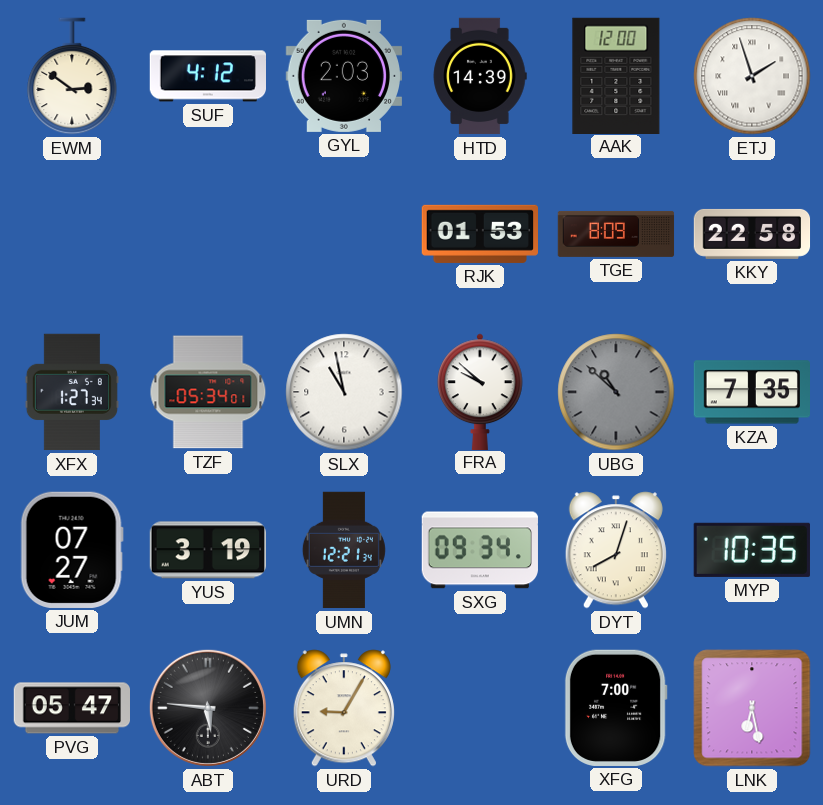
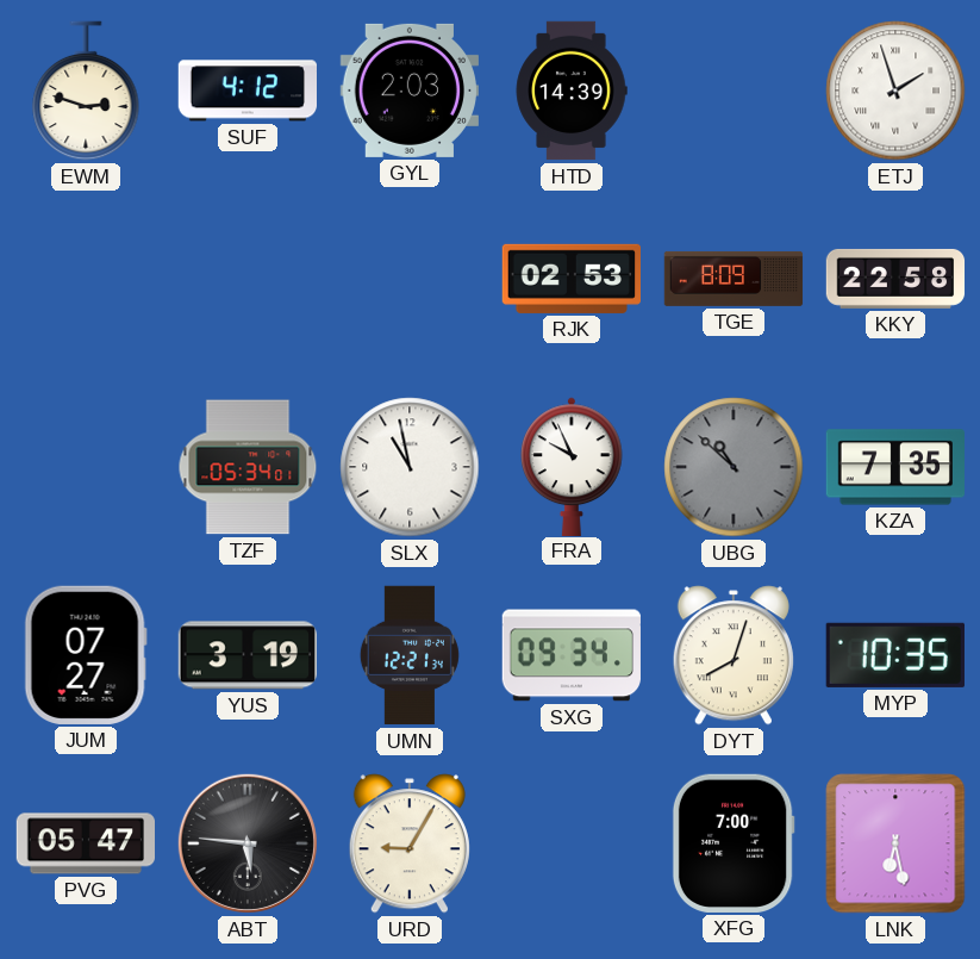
EWM: 2:51 -> 2:48 (86, 91)
AAK: 12:00 -> none (616, 75)
RJK: 01:53 -> 02:53 (570, 279)
XFX: 1:27 -> none (72, 392)
FRA: 9:52 -> 9:56 (572, 466)
